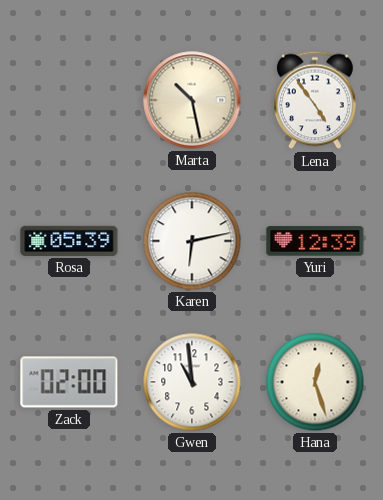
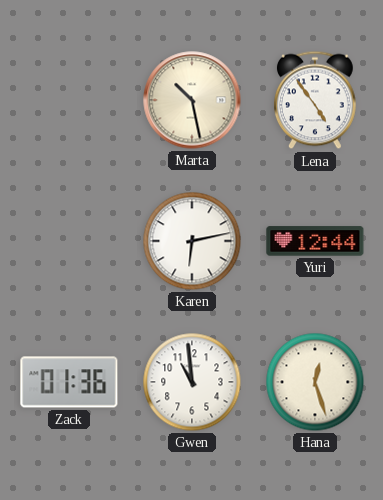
Rosa: 05:39 -> none (69, 241)
Yuri: 12:39 -> 12:44 (315, 241)
Zack: 02:00 -> 01:36 (69, 382)
